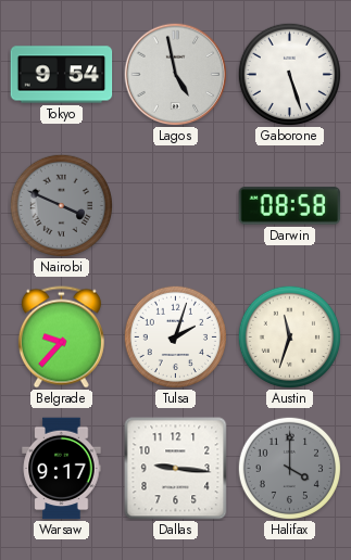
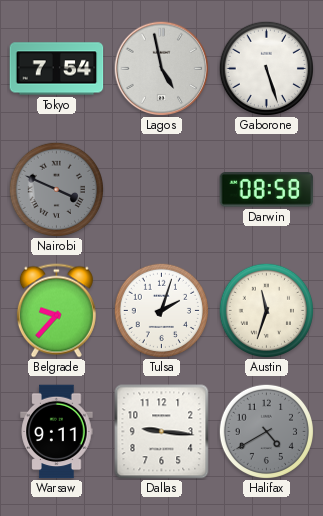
Tokyo: 9:54 -> 7:54 (57, 69)
Warsaw: 9:17 -> 9:11 (57, 432)
Halifax: 4:00 -> 4:40 (266, 431)
